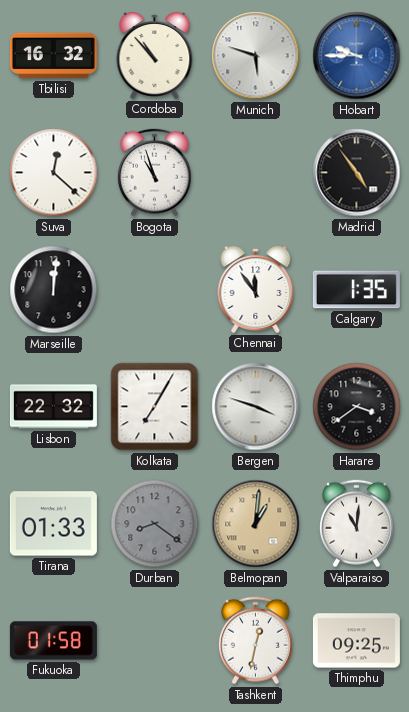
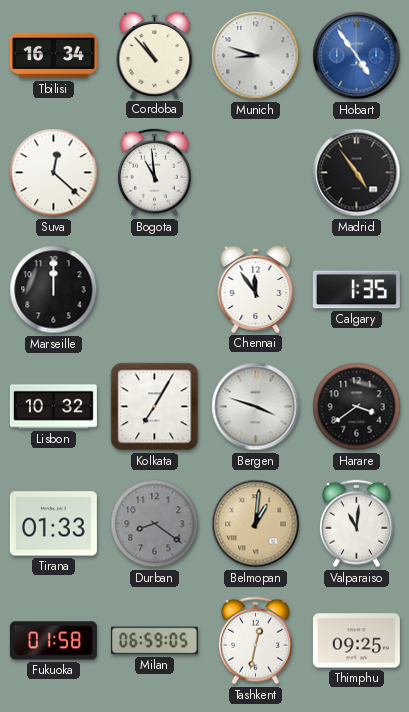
Tbilisi: 16:32 -> 16:34 (53, 56)
Munich: 5:48 -> 8:48 (256, 56)
Hobart: 9:45 -> 4:54 (357, 56)
Bogota: 10:57 -> 10:59 (154, 173)
Marseille: 12:01 -> 12:00 (54, 290)
Lisbon: 22:32 -> 10:32 (53, 407)
Milan: none -> 06:59 (154, 641)
